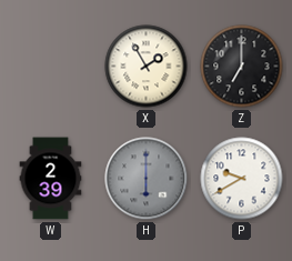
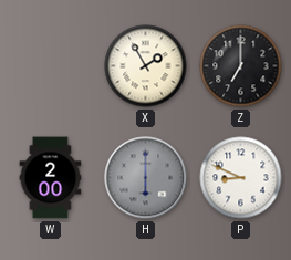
W: 2:39 -> 2:00 (51, 178)
P: 9:40 -> 8:49 (241, 178)
